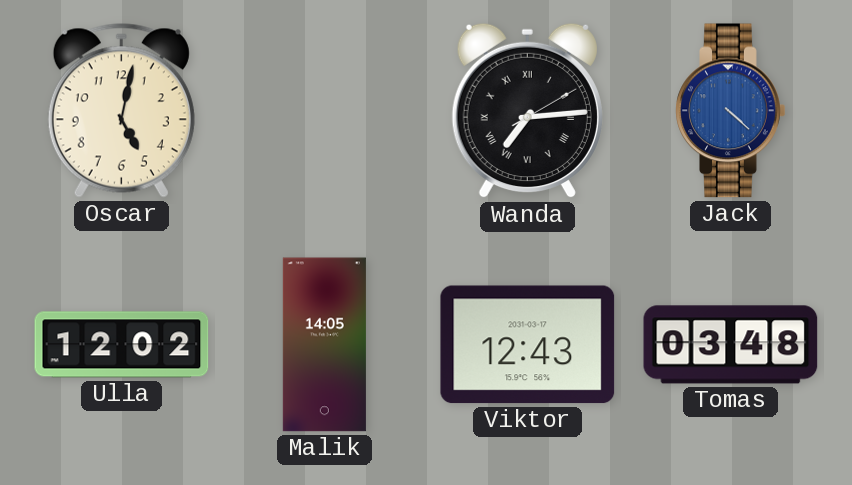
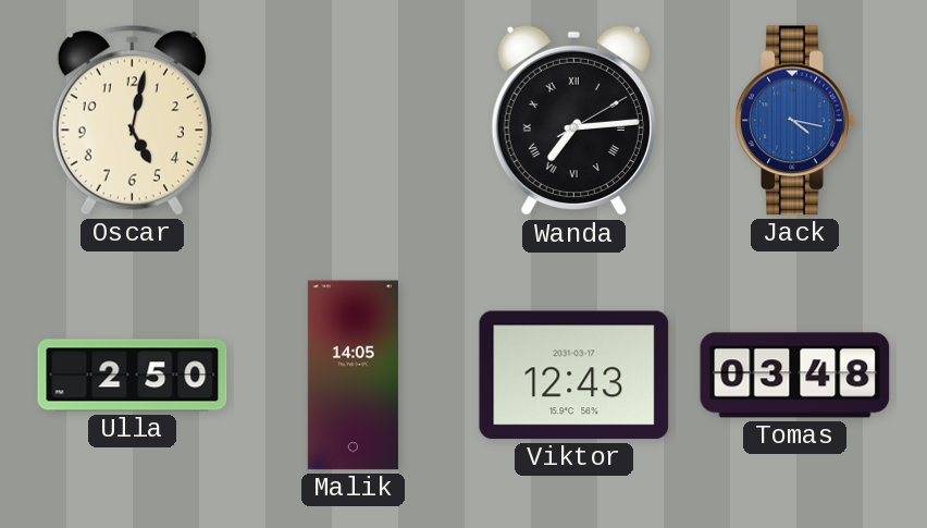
Jack: 4:22 -> 4:17 (795, 121)
Ulla: 12:02 -> 2:50 (133, 376)
